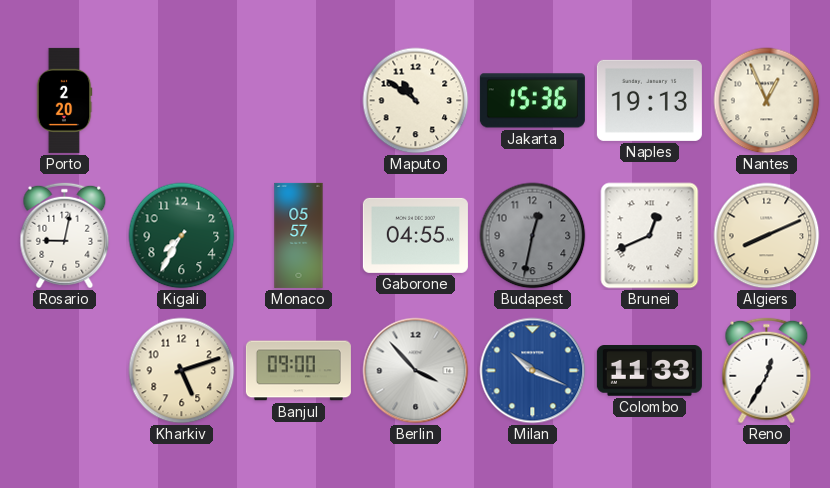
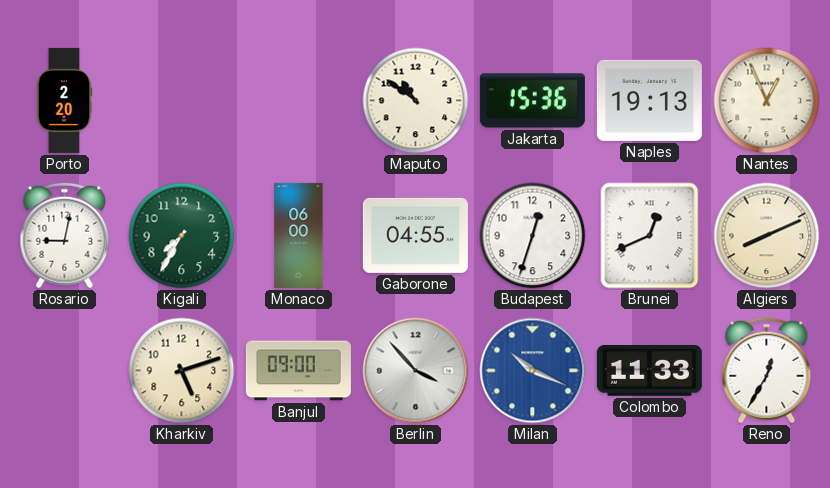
Monaco: 05:57 -> 06:00 (299, 235)
Budapest: 12:32 -> 12:33 (533, 236)
Budapest dial: grey -> white (533, 236)
